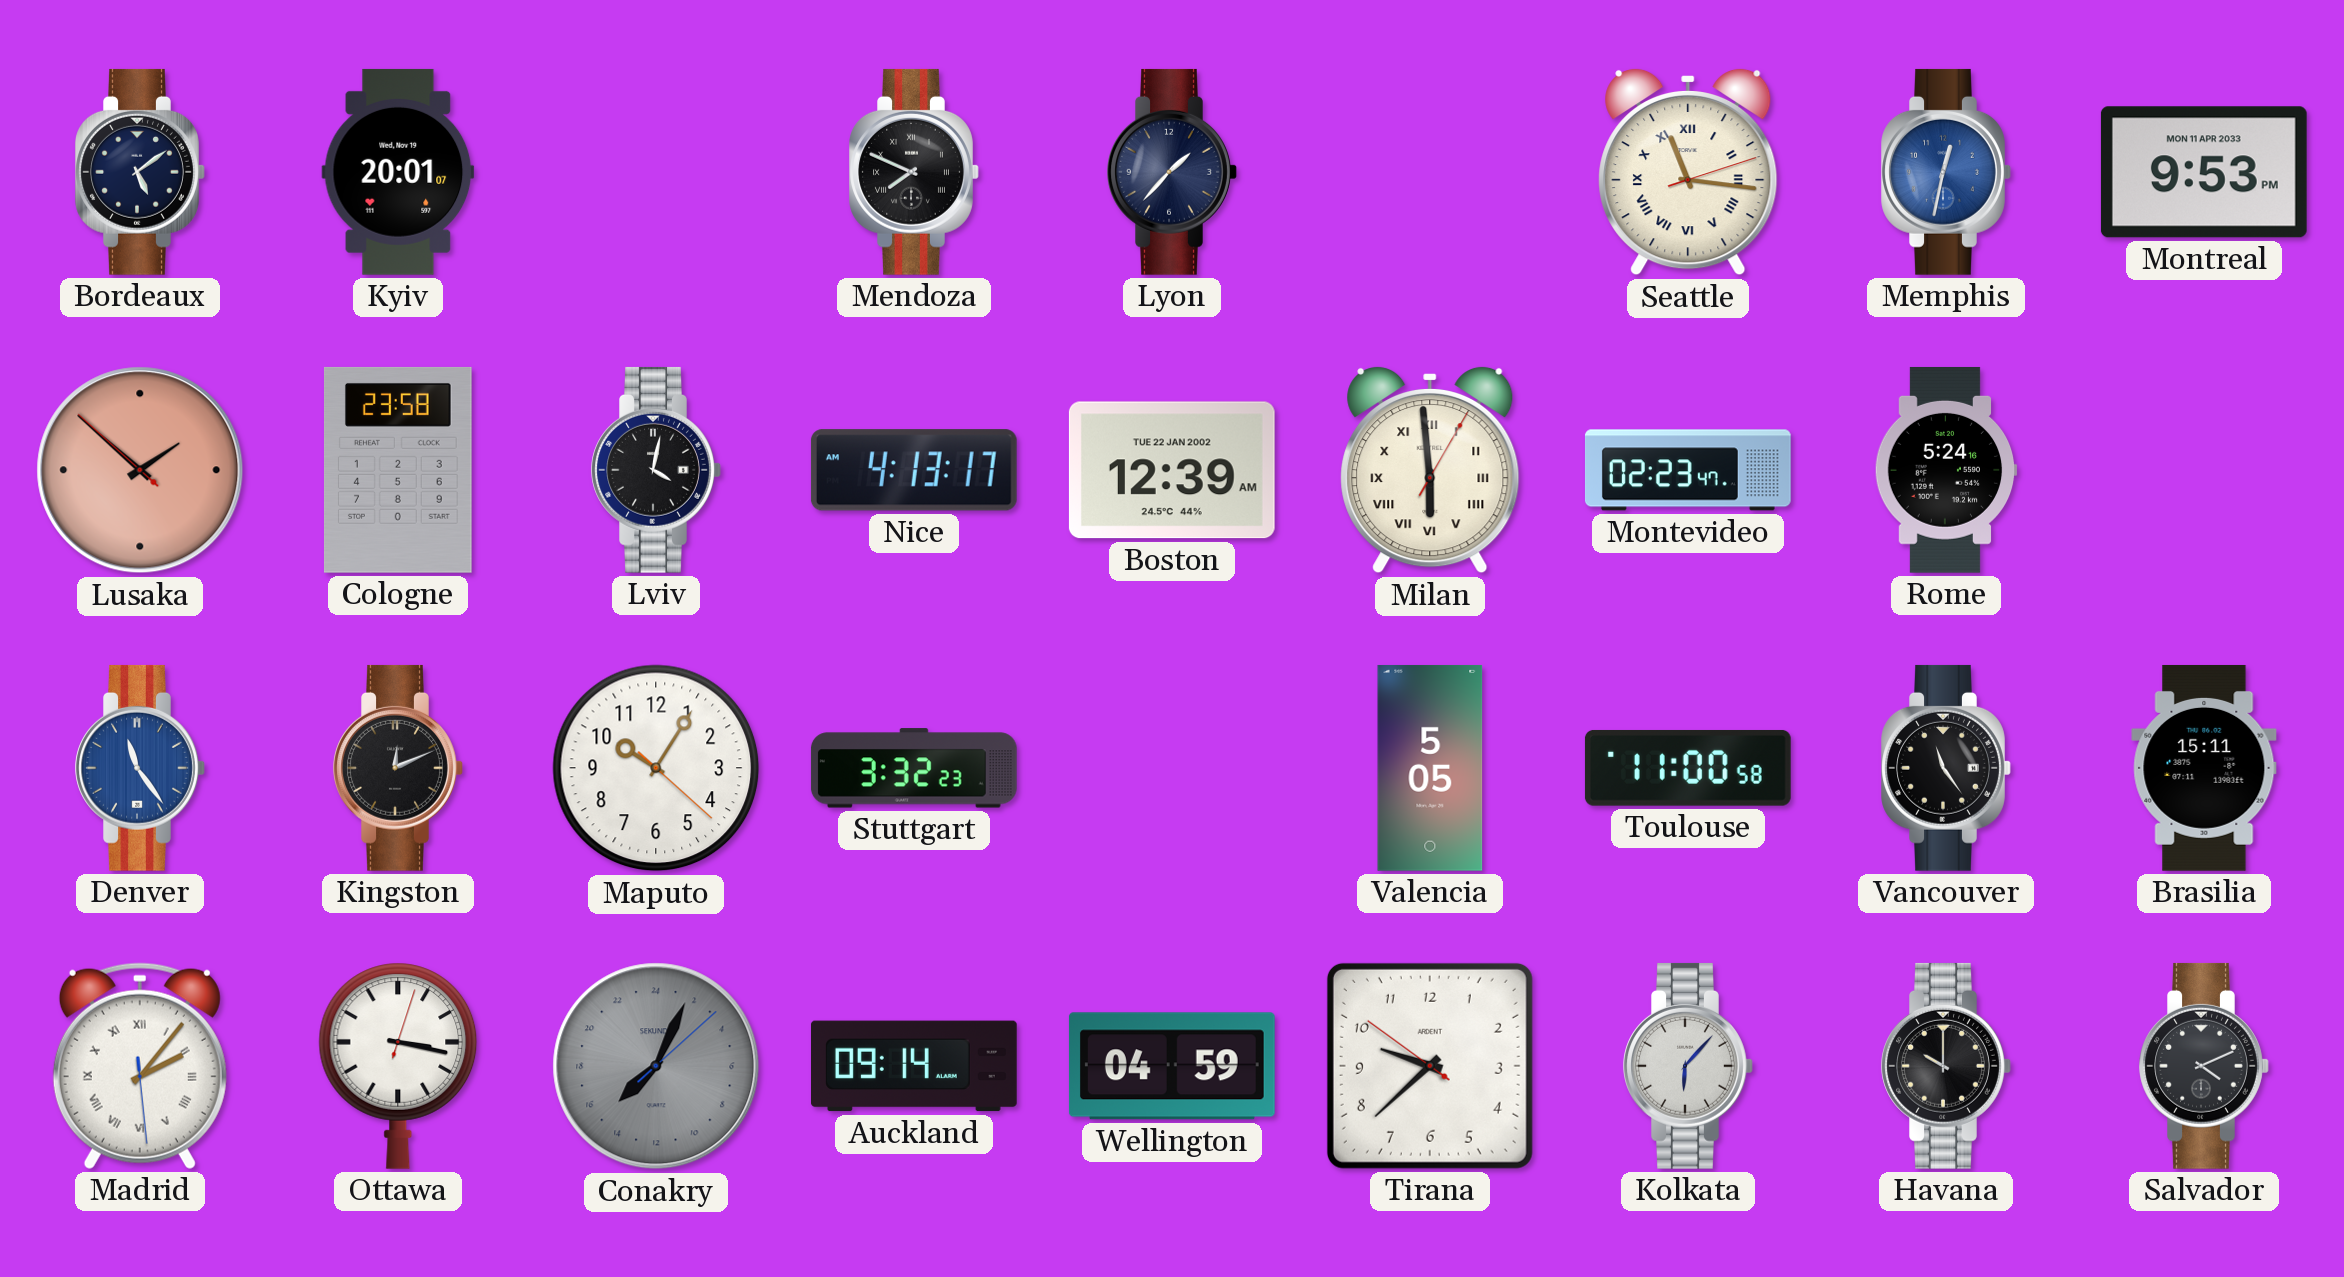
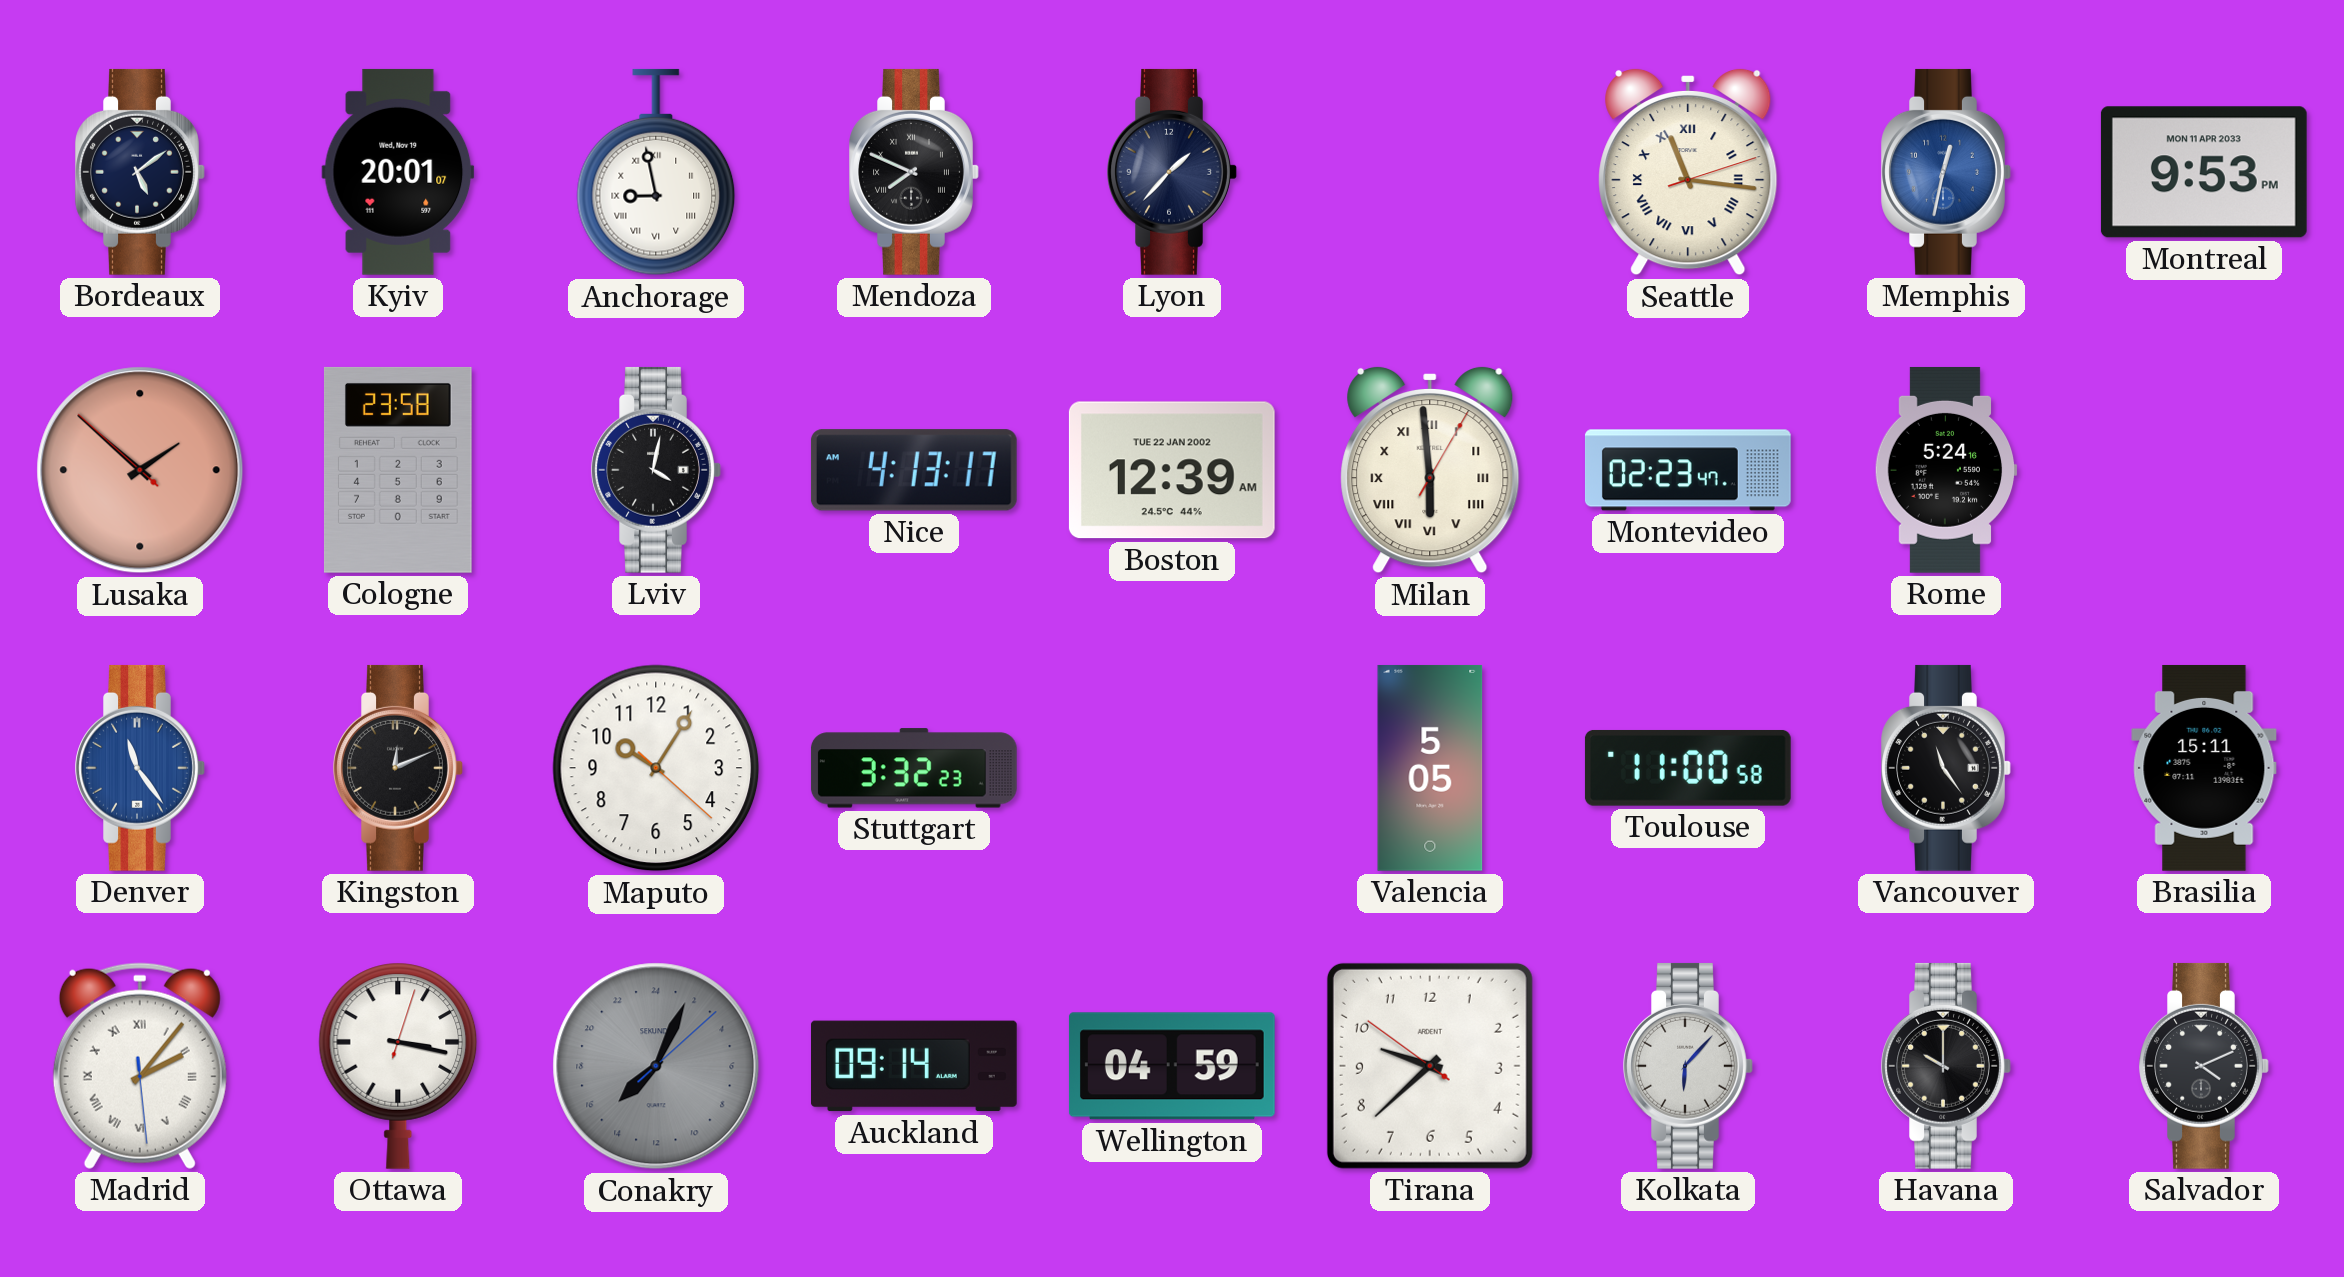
Anchorage: none -> 8:58 (656, 172)
